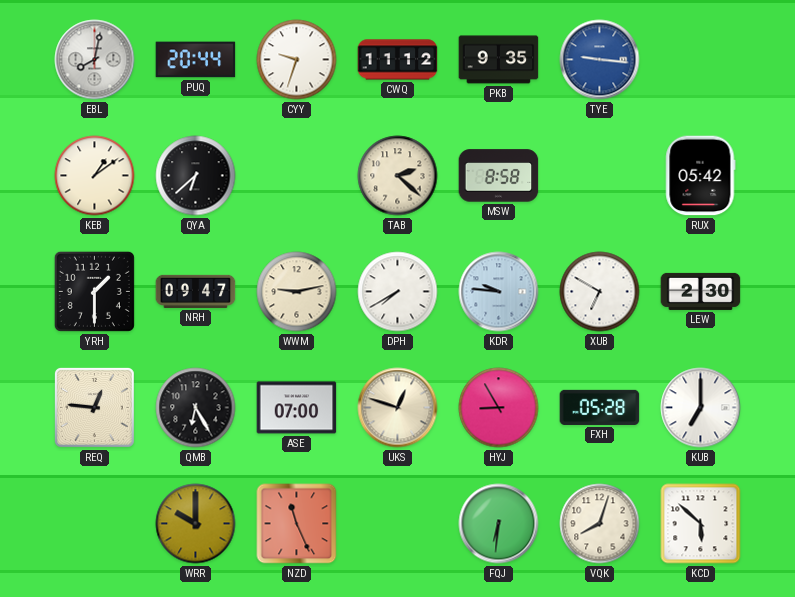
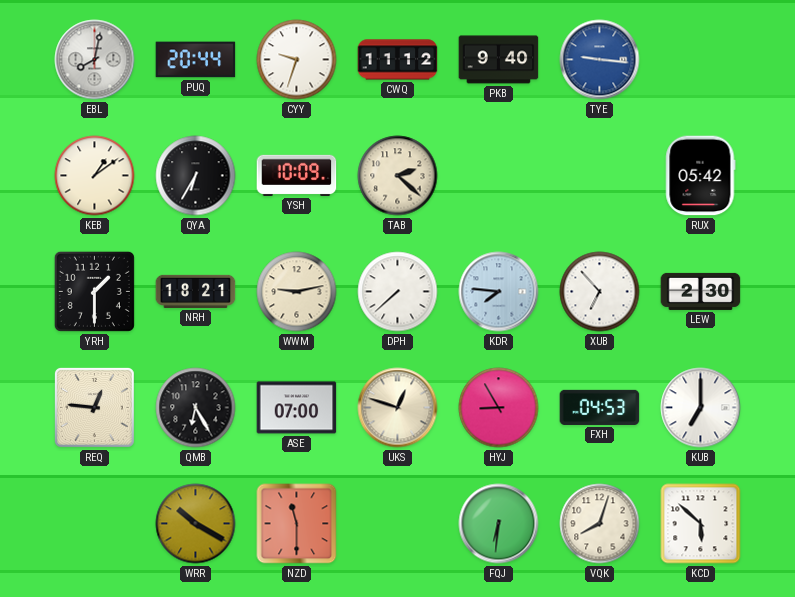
PKB: 9:35 -> 9:40 (499, 60)
QYA: 6:38 -> 6:35 (196, 176)
YSH: none -> 10:09 (297, 175)
MSW: 8:58 -> none (499, 176)
NRH: 09:47 -> 18:21 (196, 291)
DPH: 7:40 -> 7:38 (398, 292)
KDR: 9:46 -> 7:46 (499, 292)
XUB: 6:50 -> 6:53 (600, 292)
FXH: 05:28 -> 04:53 (600, 407)
WRR: 10:00 -> 10:20 (196, 524)
NZD: 11:26 -> 11:30 (297, 524)
